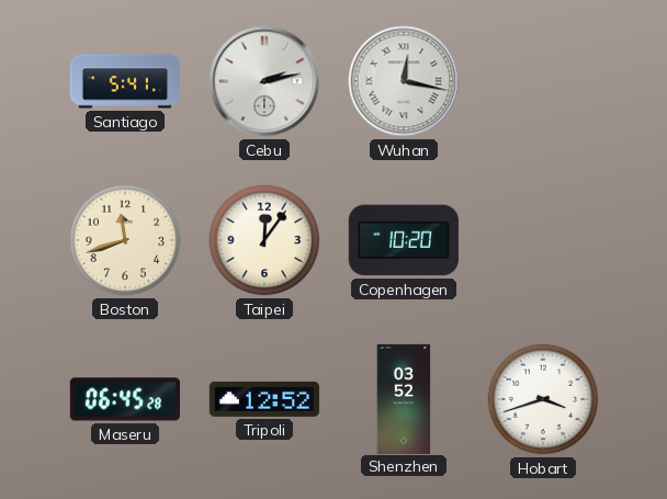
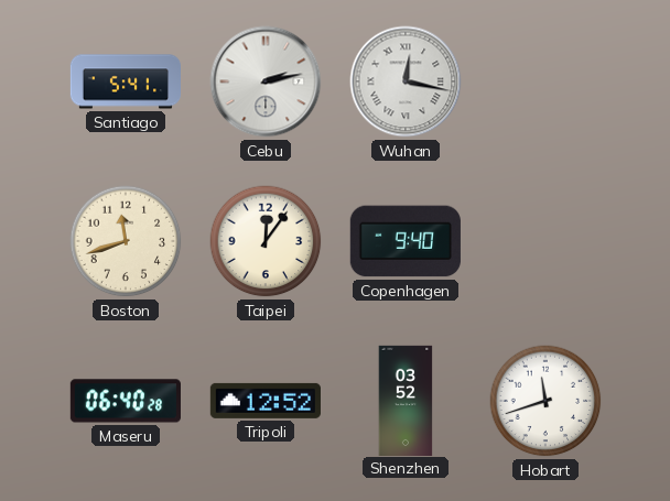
Copenhagen: 10:20 -> 9:40 (406, 241)
Maseru: 06:45 -> 06:40 (126, 401)
Hobart: 3:42 -> 11:42 (545, 401)
